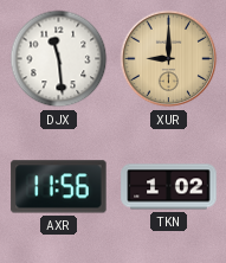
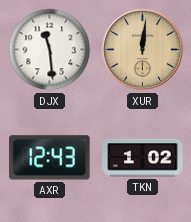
XUR: 9:00 -> 12:01 (143, 50)
AXR: 11:56 -> 12:43 (50, 158)
